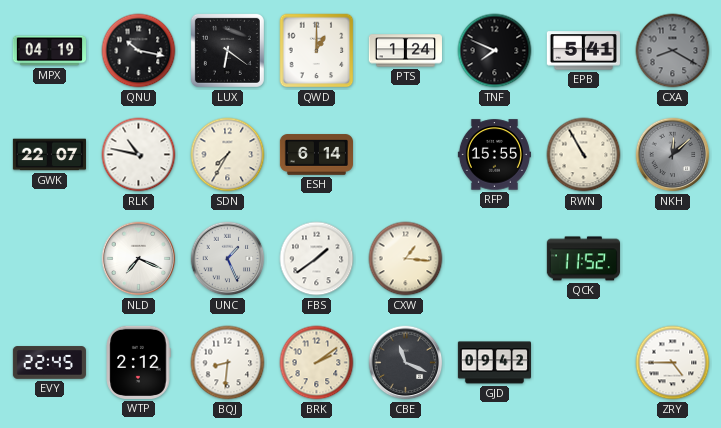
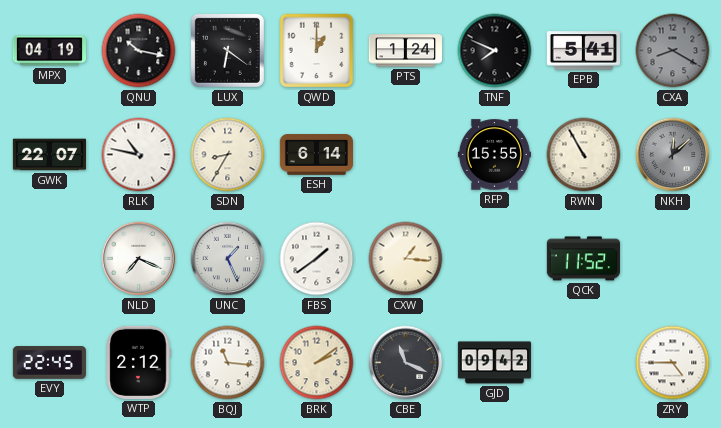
SDN: 7:35 -> 8:35 (228, 155)
BQJ: 8:31 -> 11:16 (228, 363)
